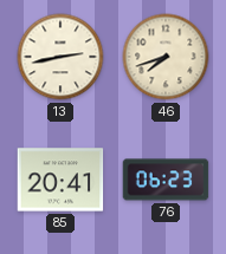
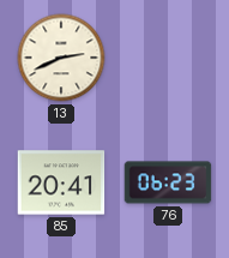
13: 2:43 -> 2:41 (61, 58)
46: 7:42 -> none (166, 57)
